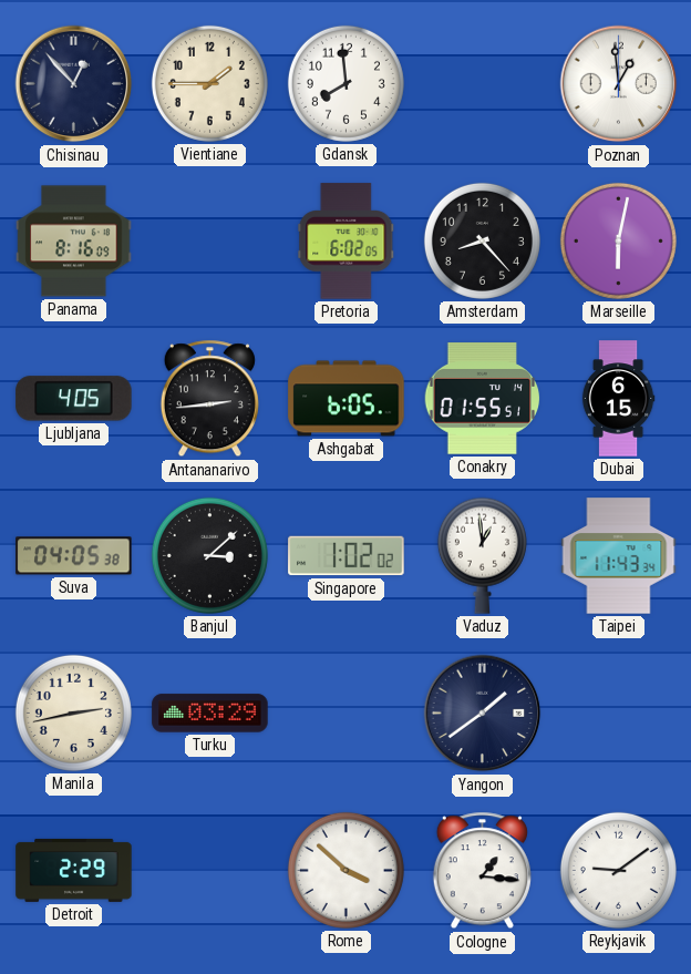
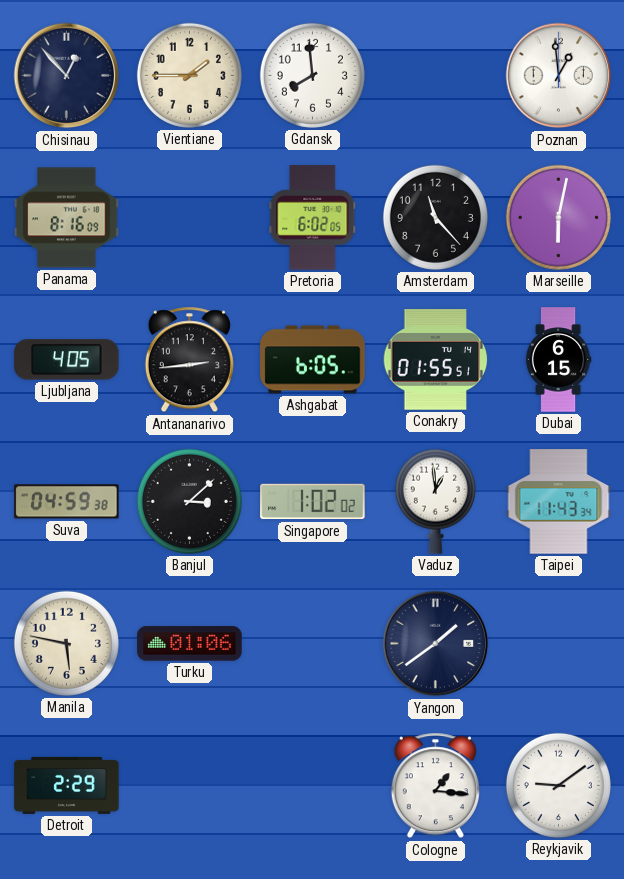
Amsterdam: 8:23 -> 11:23 (435, 217)
Suva: 04:05 -> 04:59 (67, 502)
Manila: 2:43 -> 5:47 (66, 643)
Turku: 03:29 -> 01:06 (190, 644)
Rome: 3:52 -> none (345, 870)
